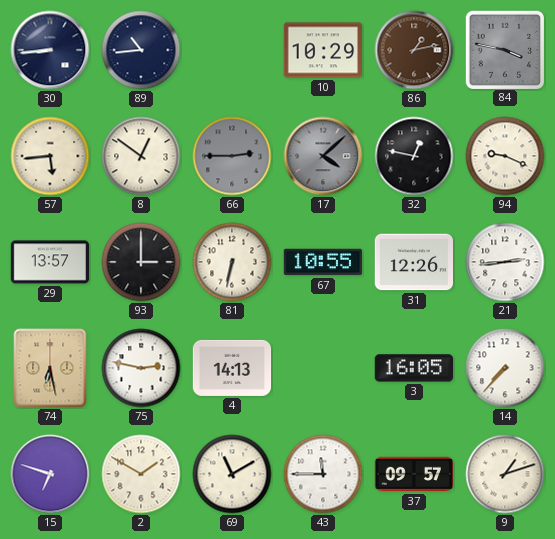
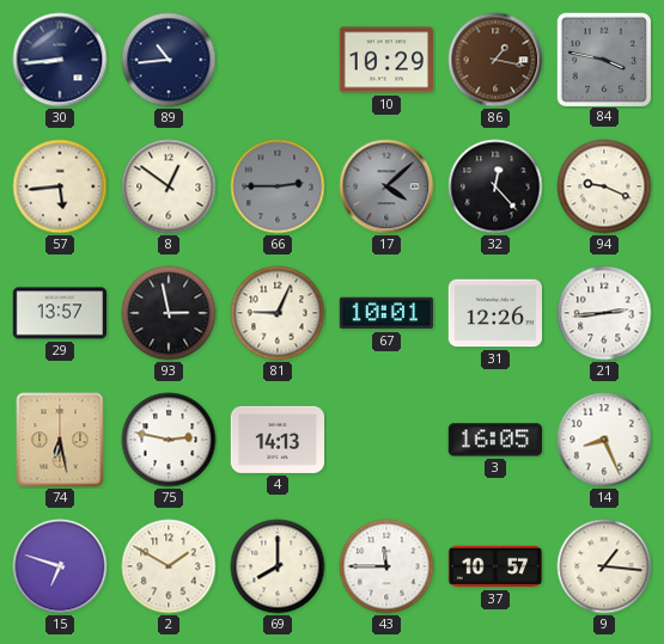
86: 1:13 -> 1:17 (495, 60)
32: 12:47 -> 12:23 (495, 186)
93: 3:00 -> 2:58 (169, 313)
81: 6:32 -> 9:04 (278, 313)
67: 10:55 -> 10:01 (386, 313)
14: 7:37 -> 8:26 (604, 440)
69: 11:10 -> 8:00 (278, 566)
37: 09:57 -> 10:57 (494, 566)
9: 1:12 -> 1:16 (604, 566)
